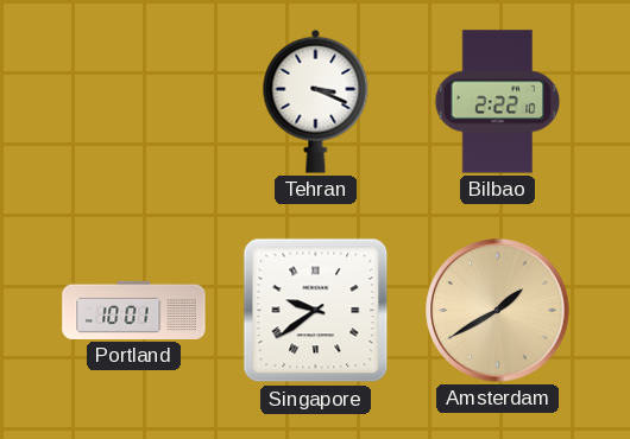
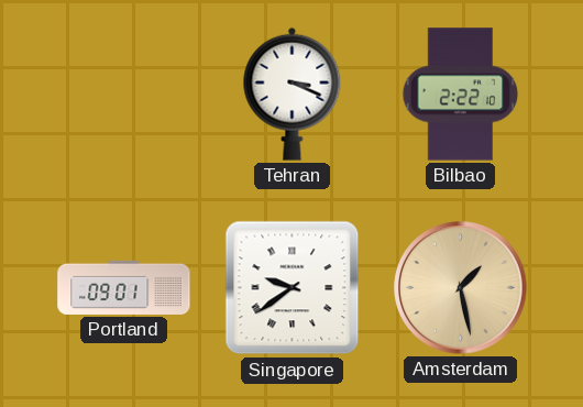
Portland: 10:01 -> 09:01 (124, 287)
Amsterdam: 1:40 -> 1:28 (461, 288)
